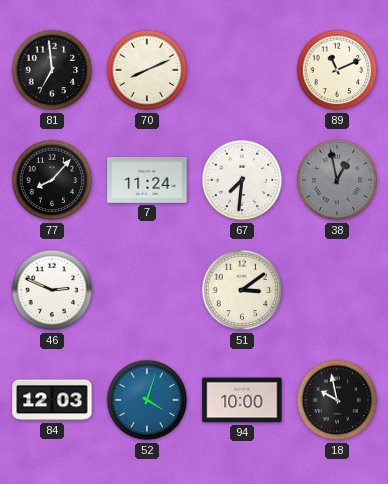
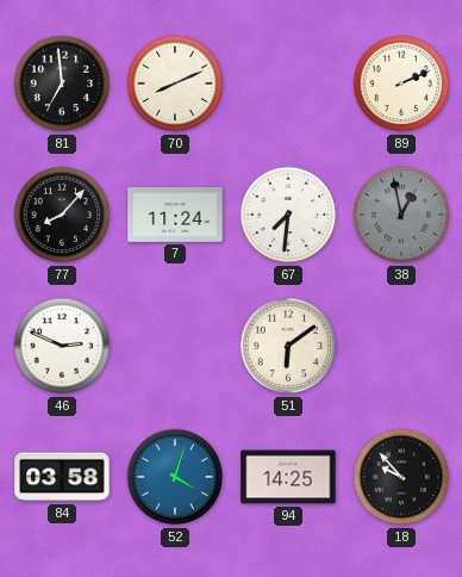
89: 11:11 -> 2:11 (401, 83)
51: 3:09 -> 6:09 (288, 346)
84: 12:03 -> 03:58 (62, 477)
94: 10:00 -> 14:25 (288, 477)
18: 9:58 -> 9:53 (401, 477)
